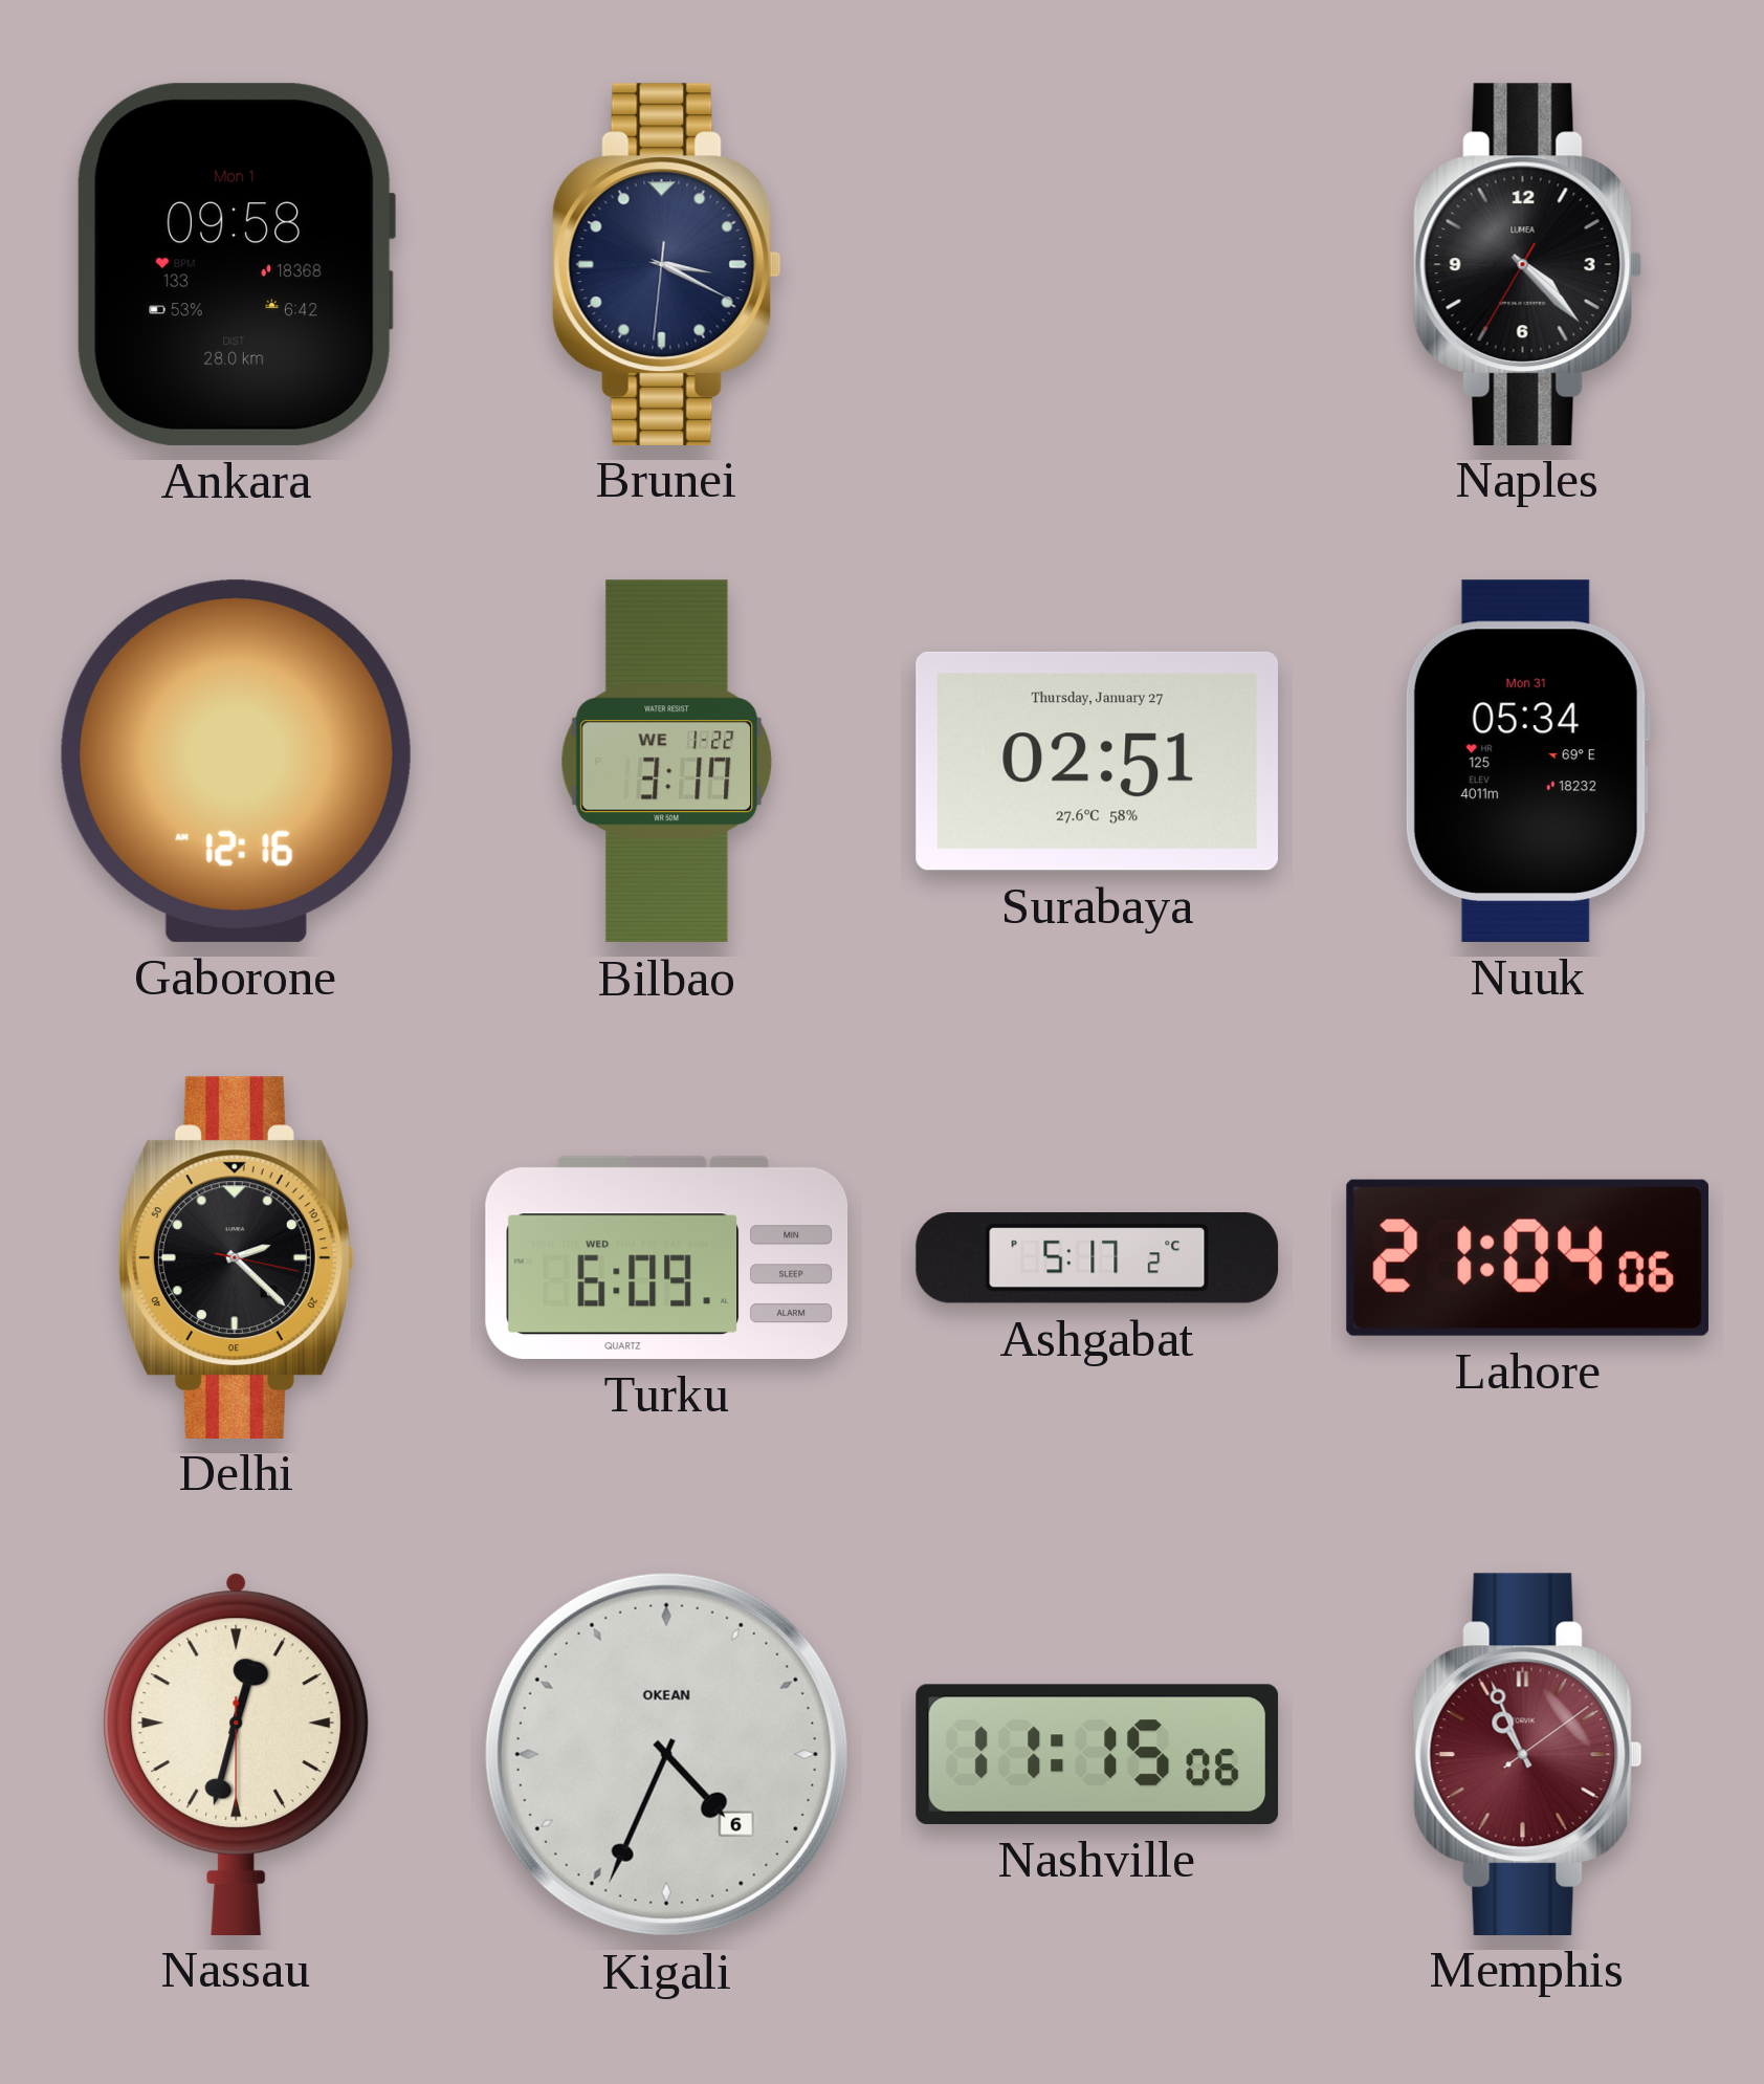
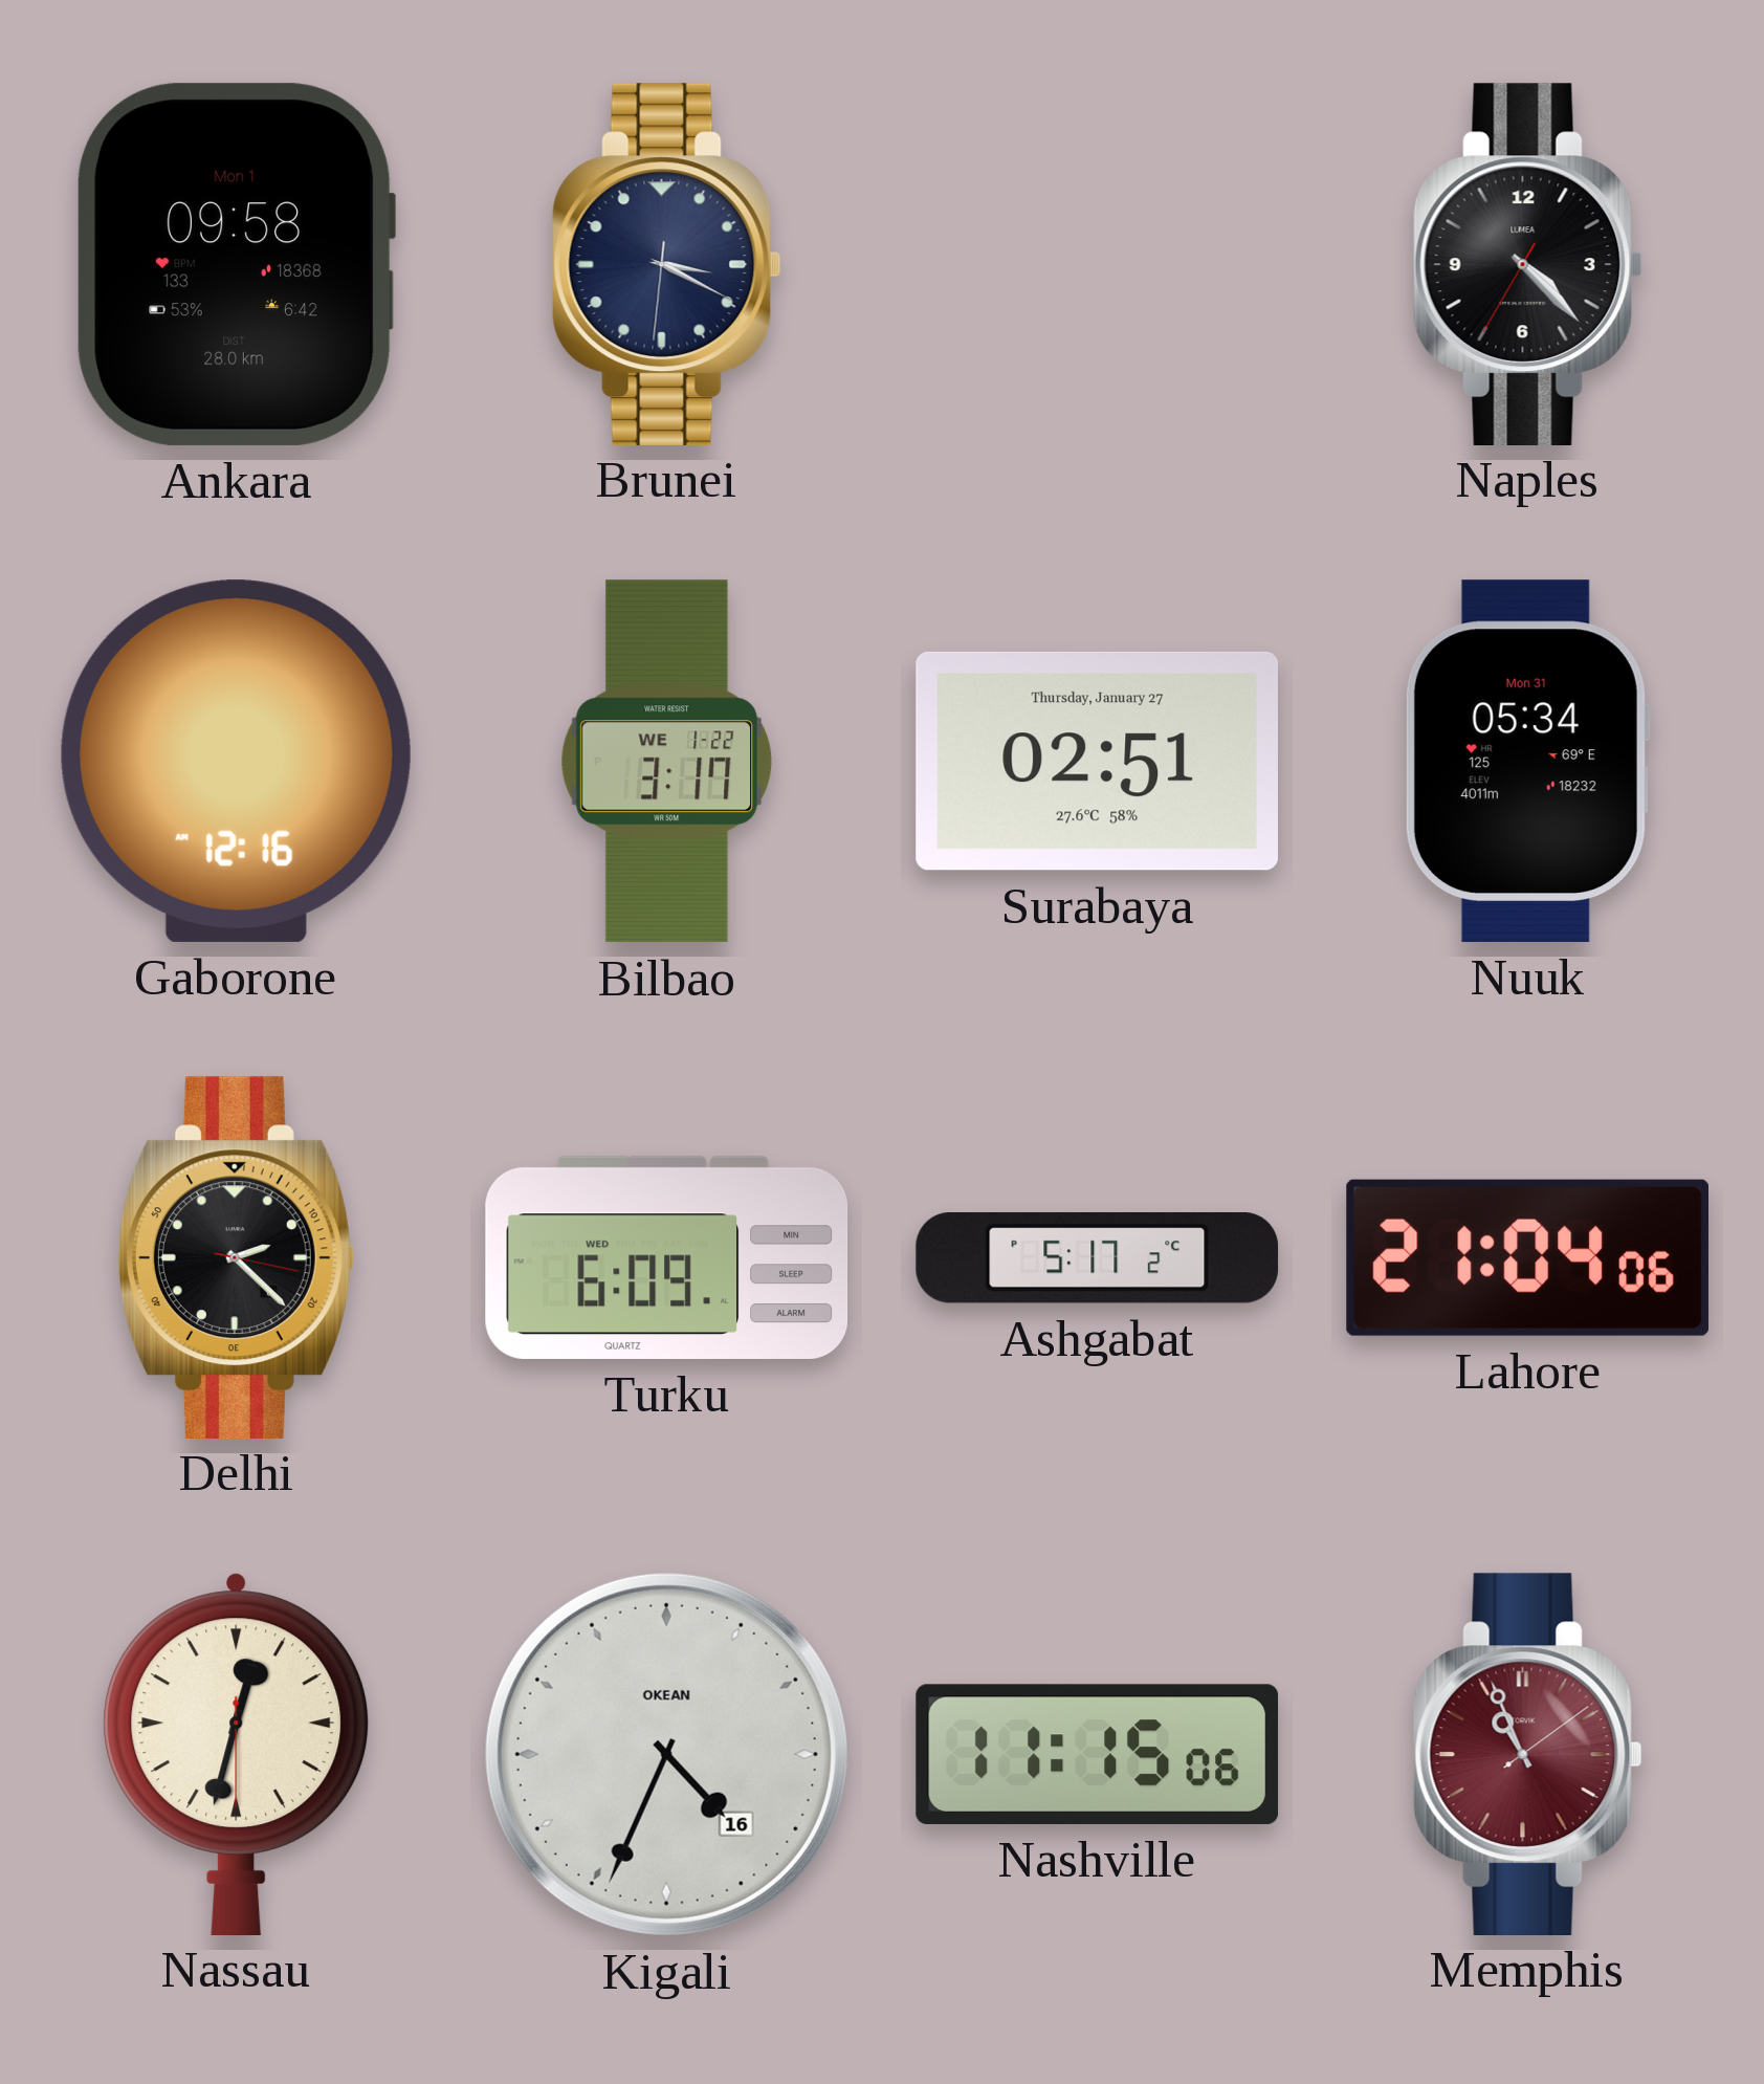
Kigali date: 6 -> 16 (666, 1754)
